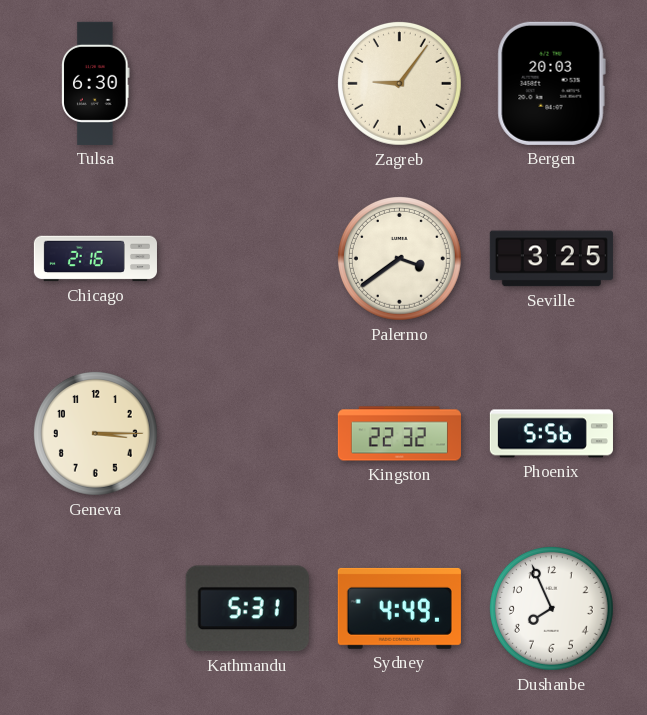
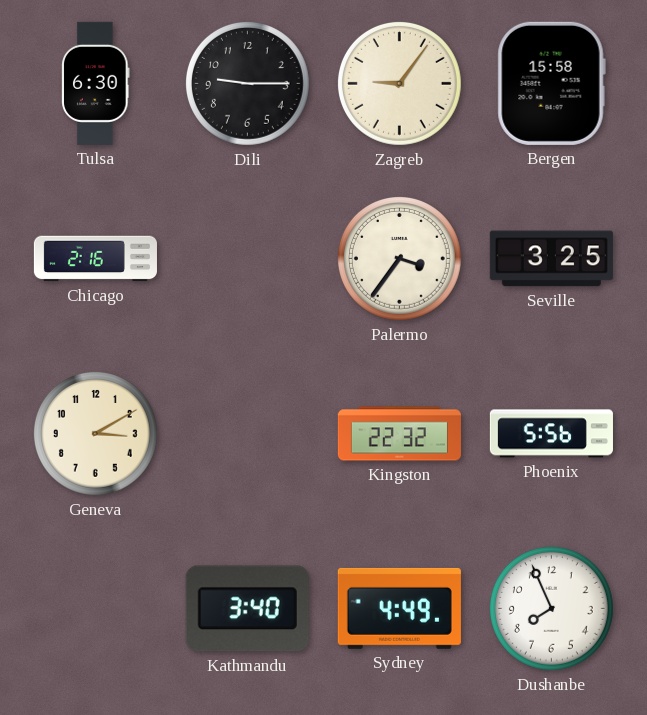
Dili: none -> 9:15 (247, 83)
Bergen: 20:03 -> 15:58 (551, 83)
Palermo: 3:39 -> 3:36 (399, 258)
Geneva: 3:15 -> 3:10 (95, 433)
Kathmandu: 5:31 -> 3:40 (247, 609)
